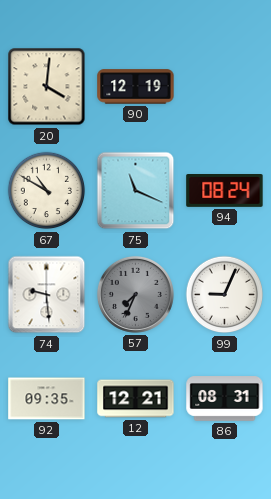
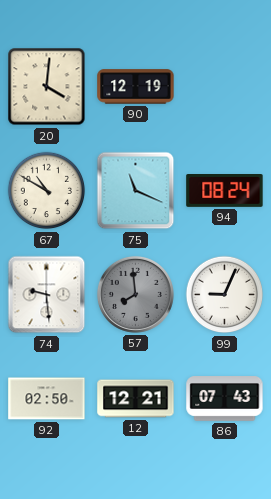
57: 7:34 -> 7:59 (135, 294)
92: 09:35 -> 02:50 (47, 399)
86: 08:31 -> 07:43 (225, 399)
